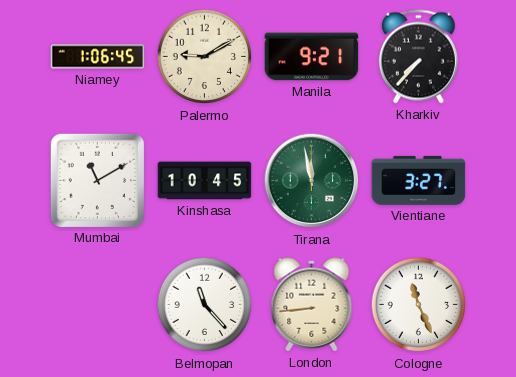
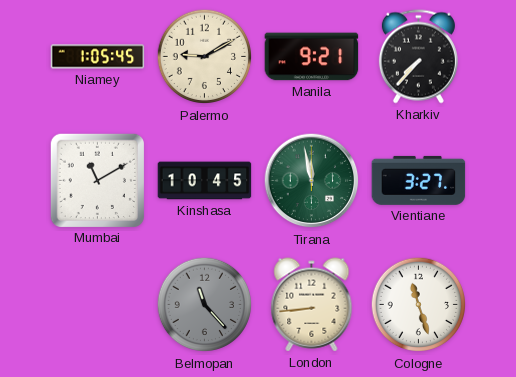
Niamey: 1:06 -> 1:05 (98, 57)
Belmopan dial: white -> grey (205, 305)
Cologne: 11:26 -> 11:27 (419, 305)
